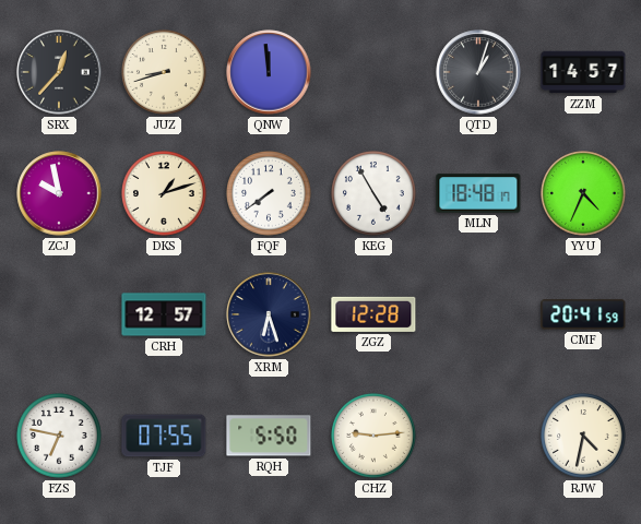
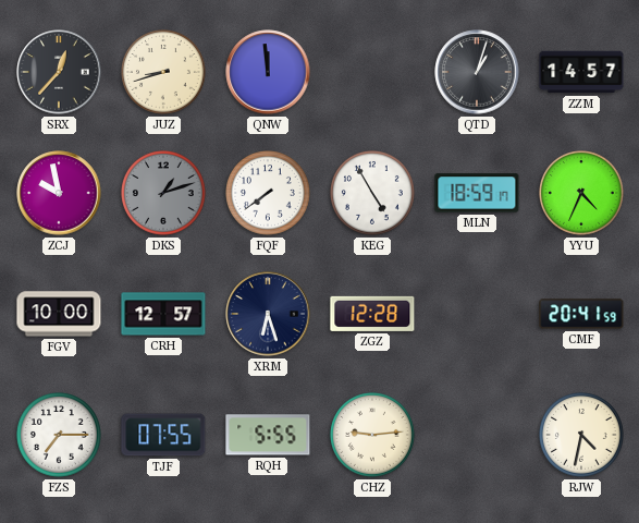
DKS dial: cream -> grey (164, 194)
MLN: 18:48 -> 18:59 (477, 193)
FGV: none -> 10:00 (59, 314)
FZS: 6:47 -> 7:15 (60, 436)
RQH: 5:50 -> 5:55 (268, 435)
